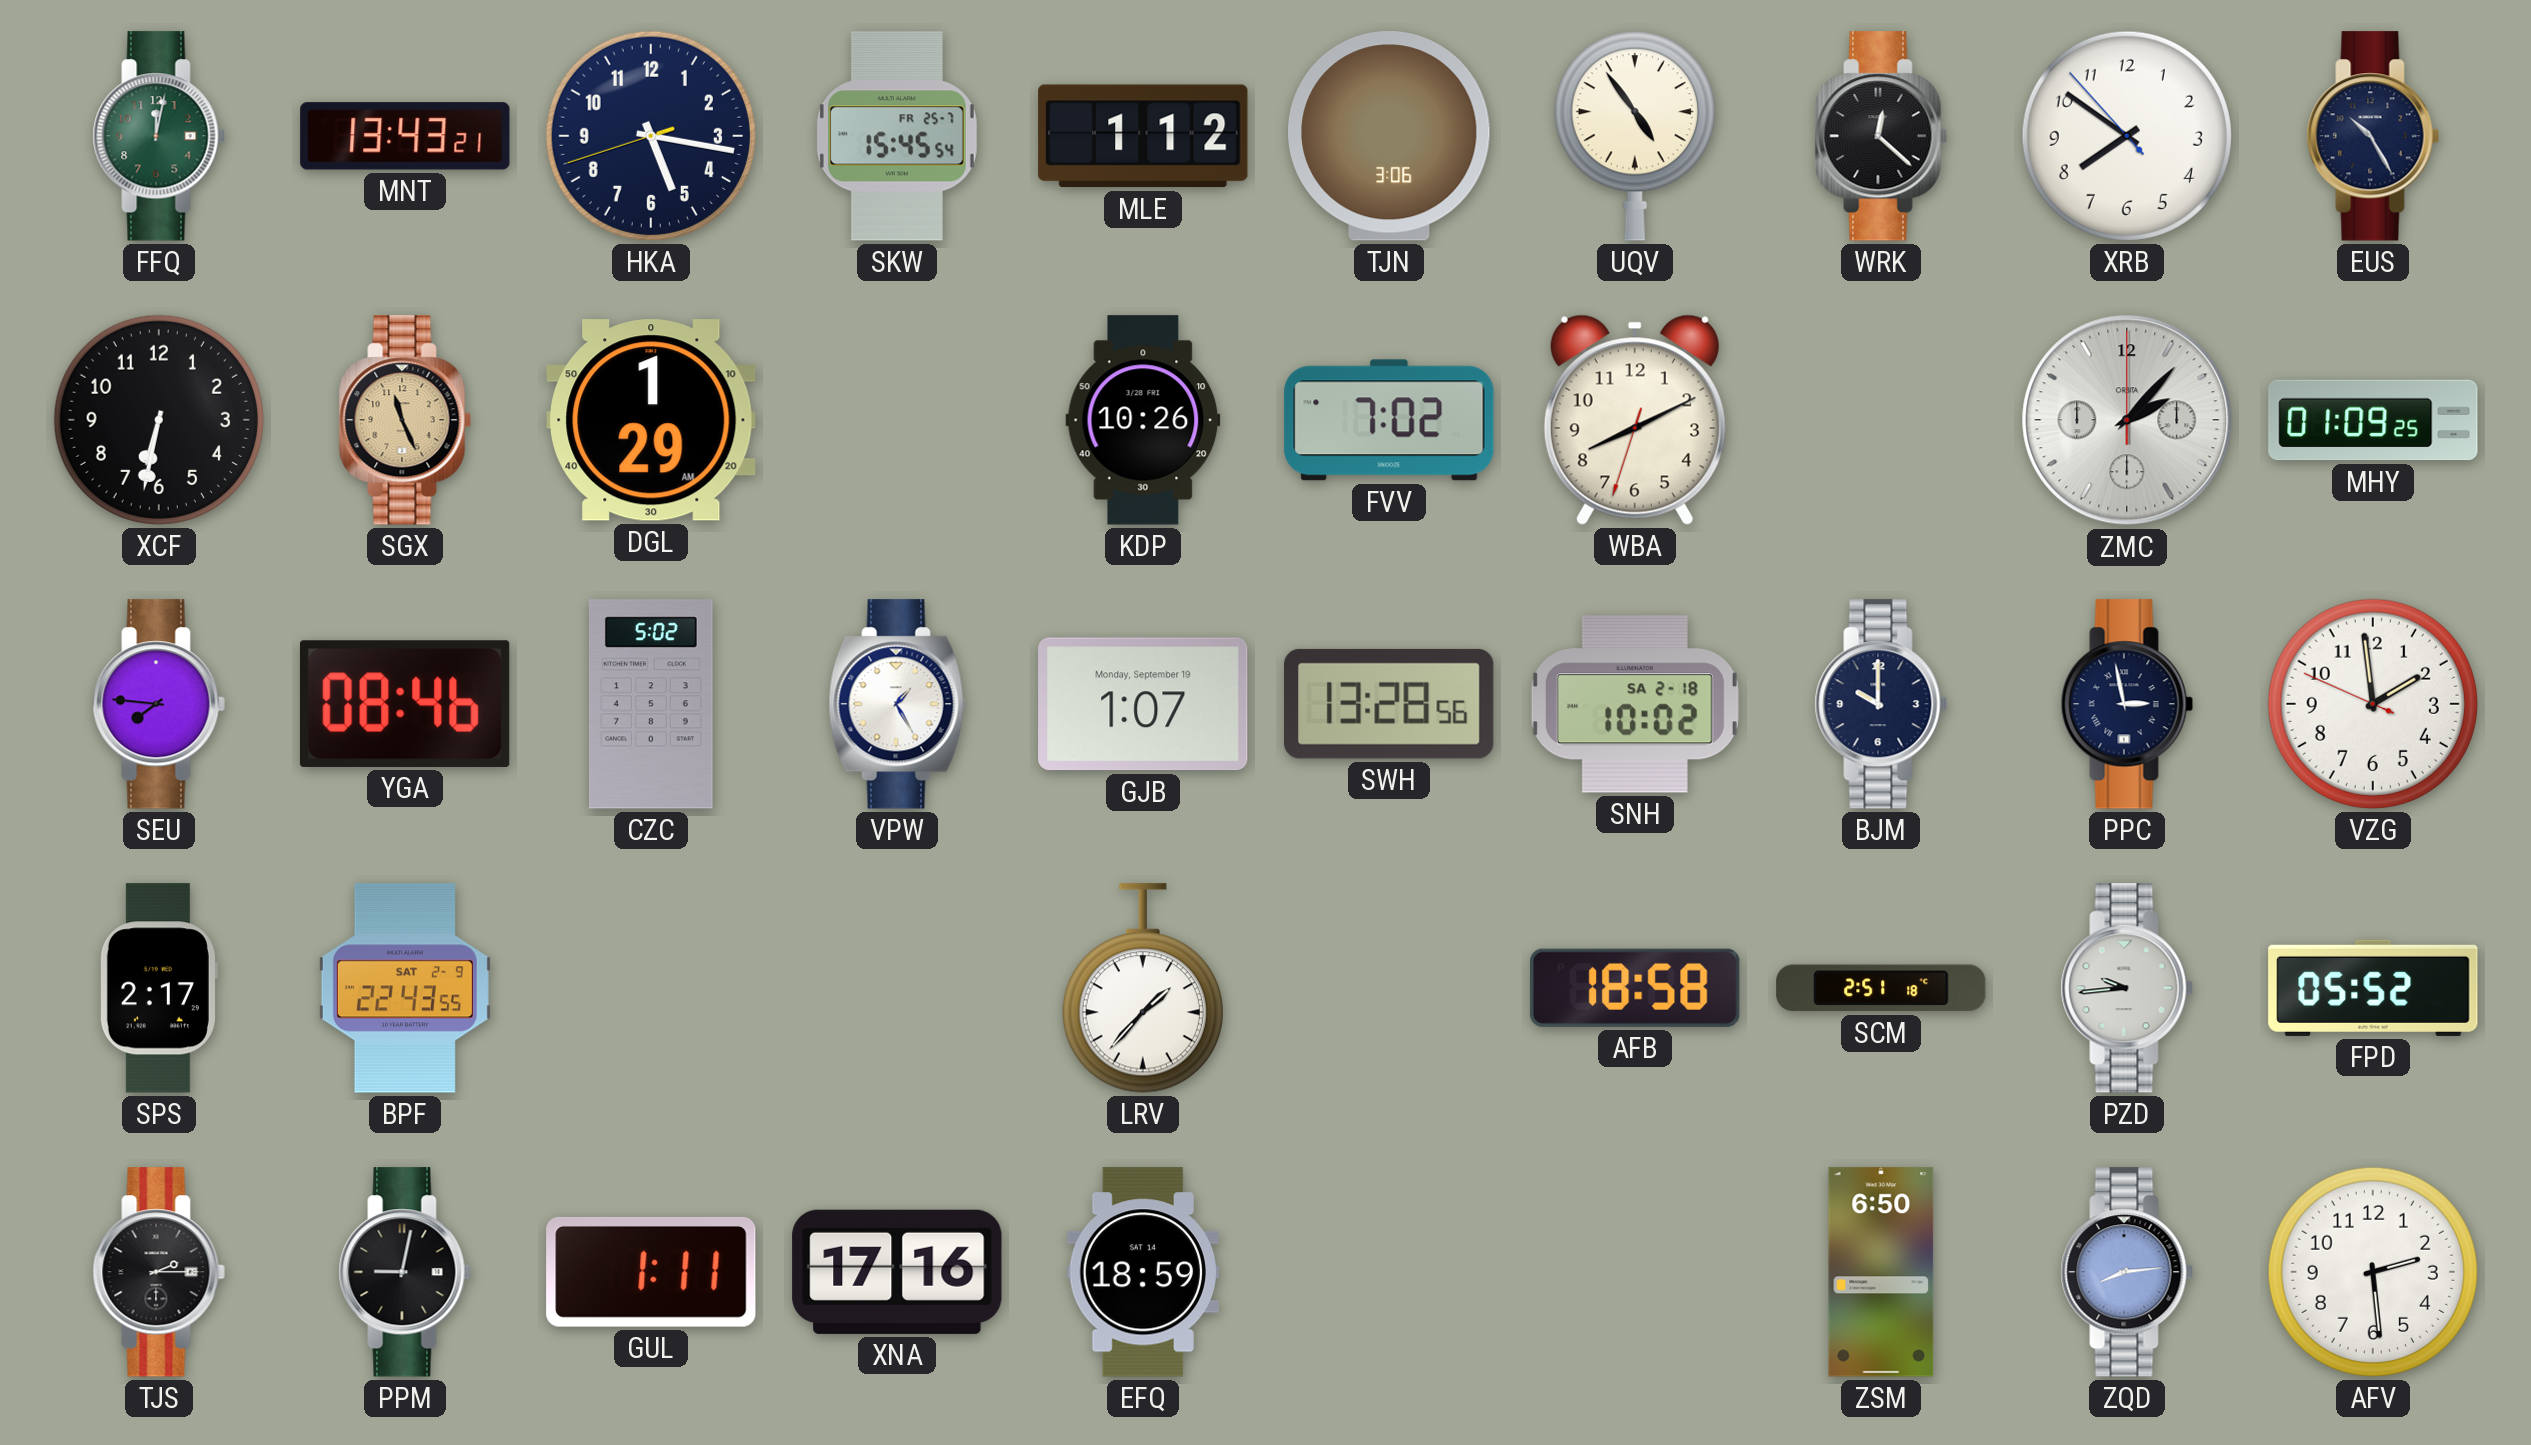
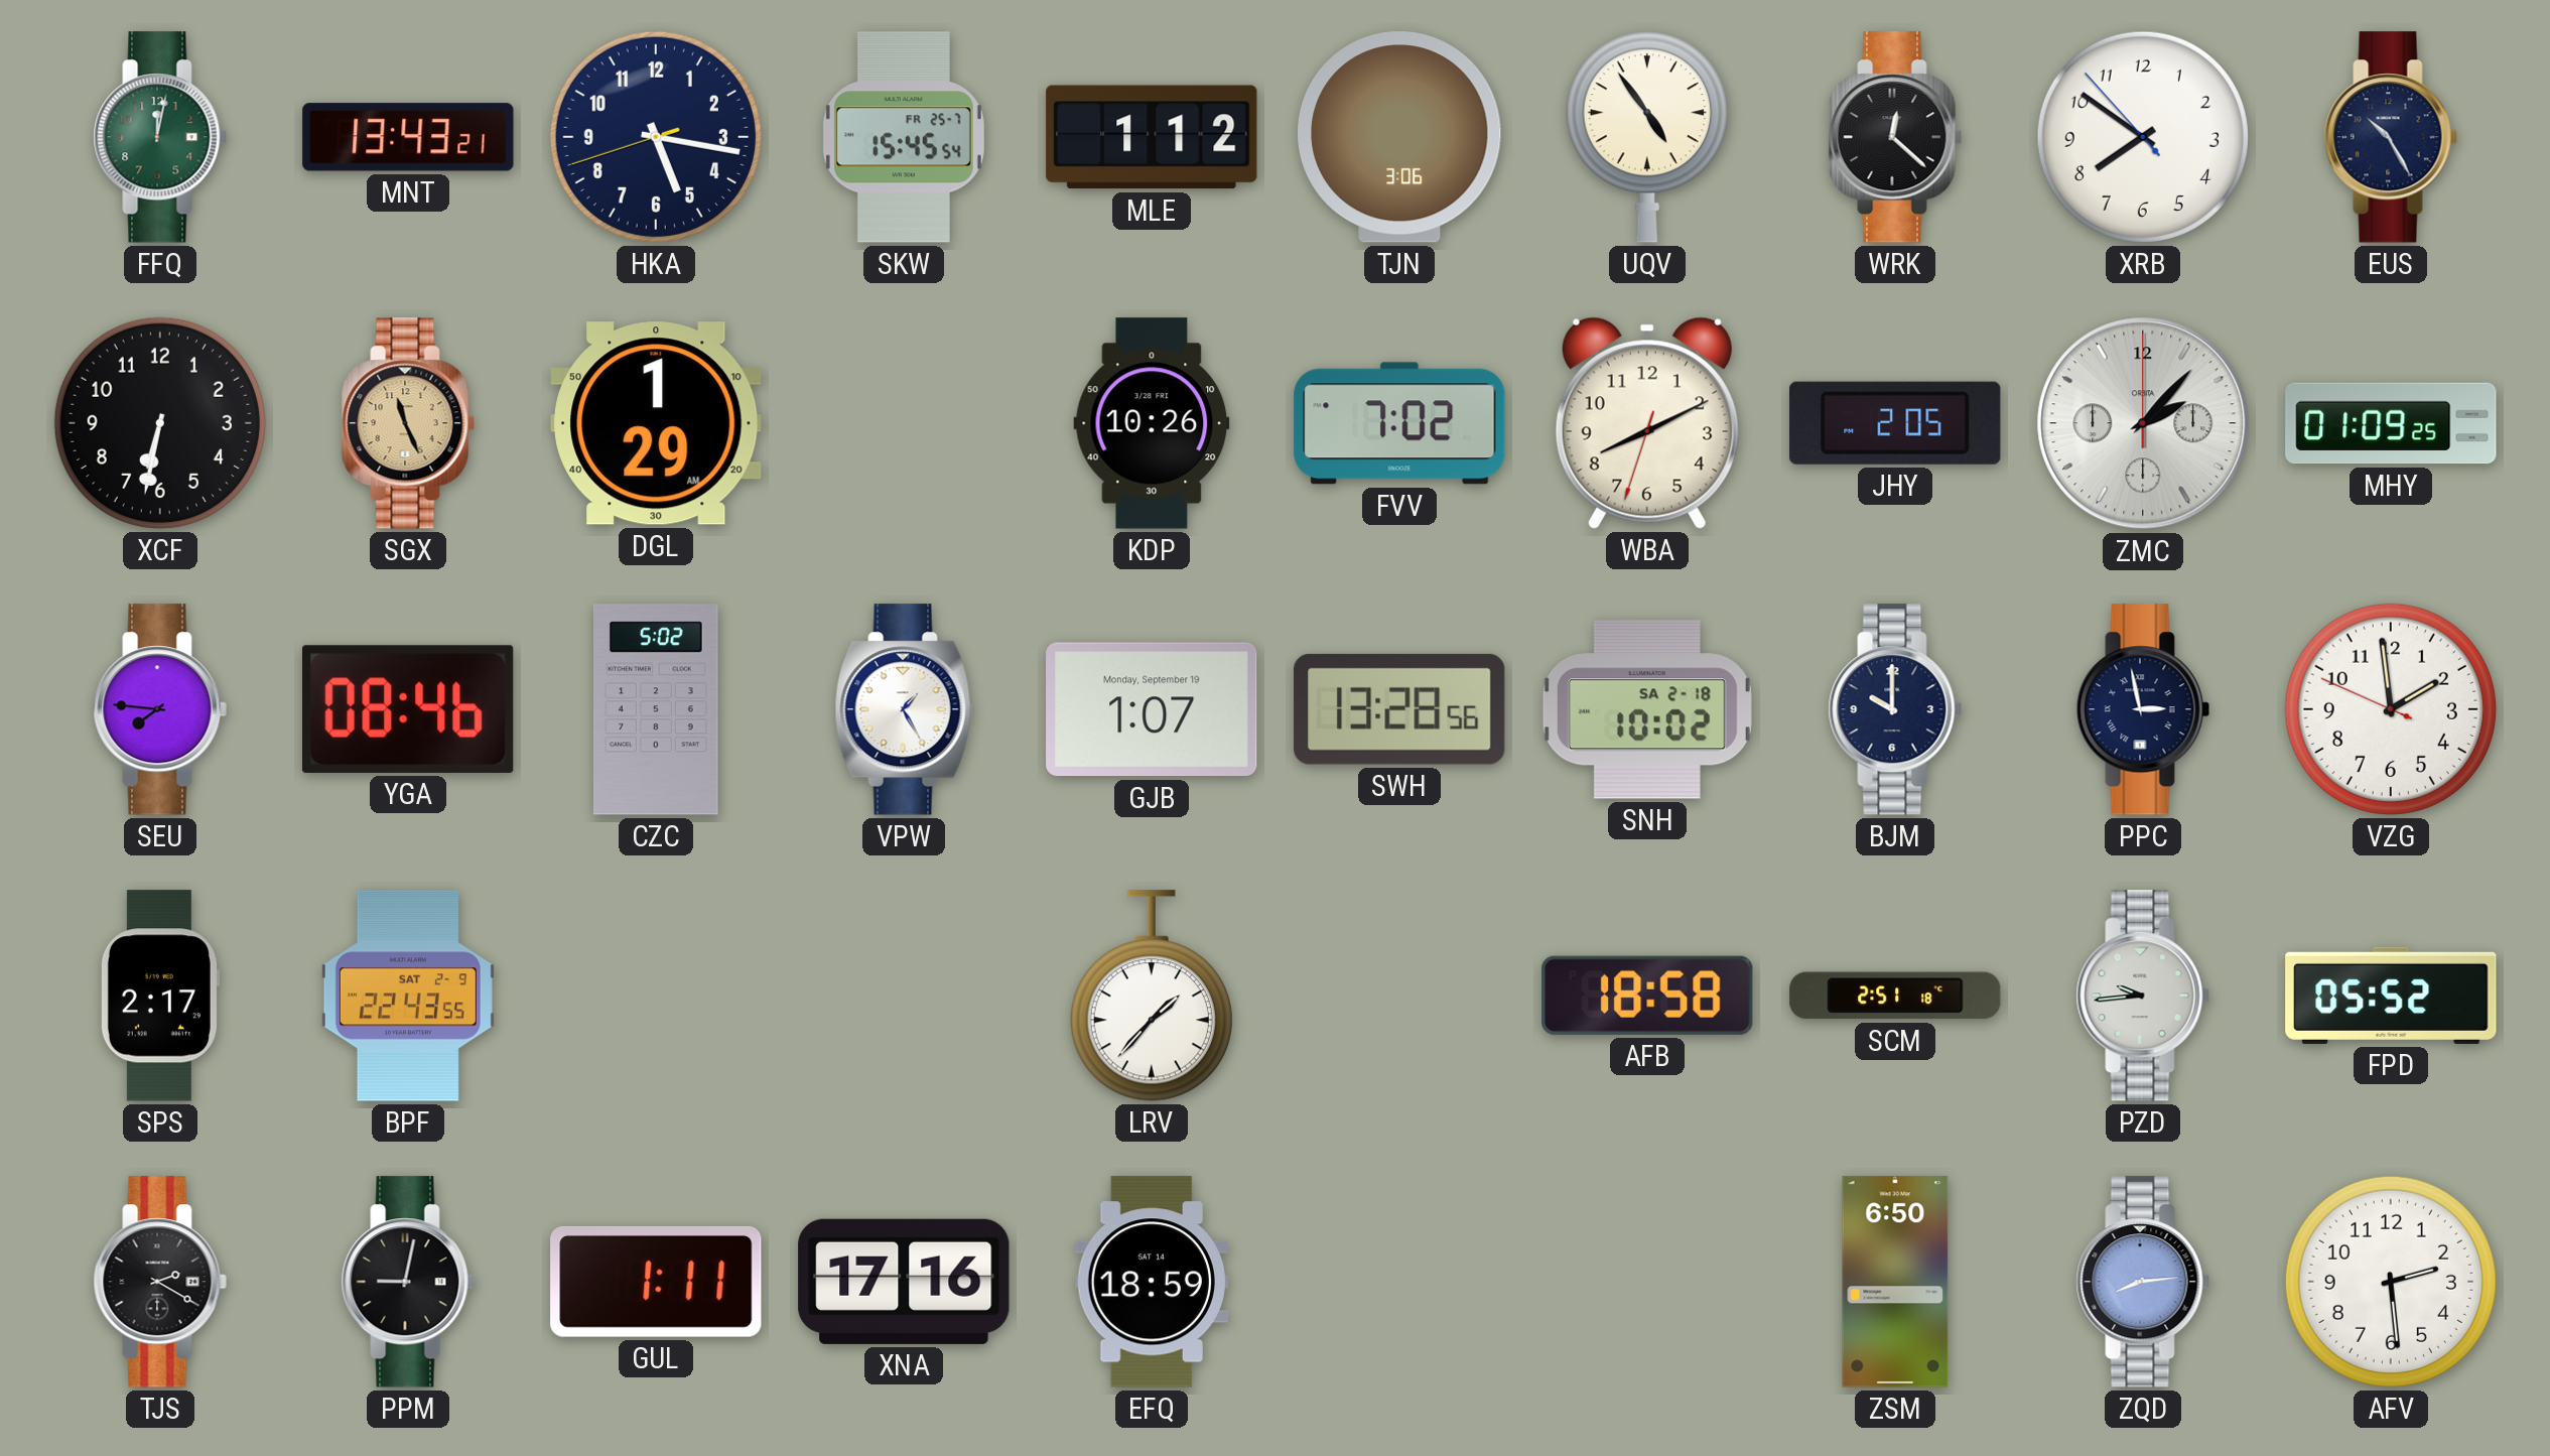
JHY: none -> 2:05 (1895, 423)
TJS: 2:15 -> 2:20 (160, 1282)
